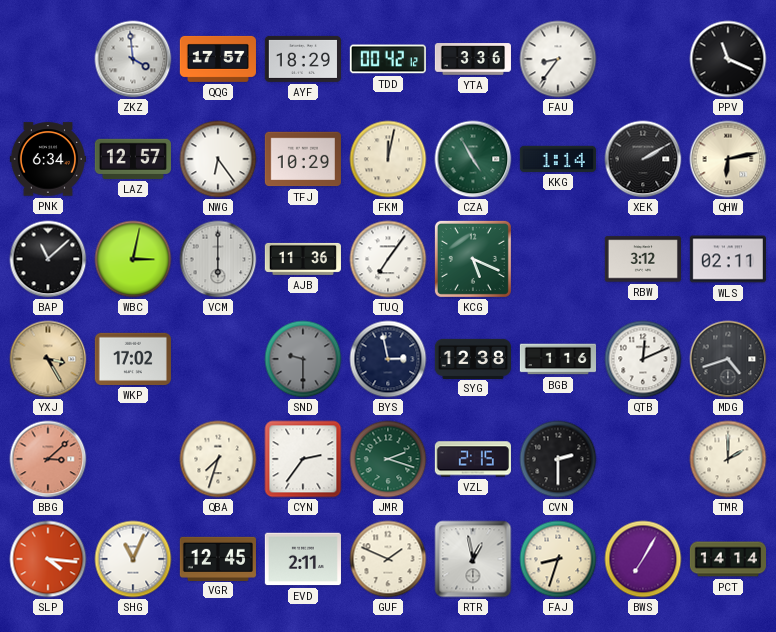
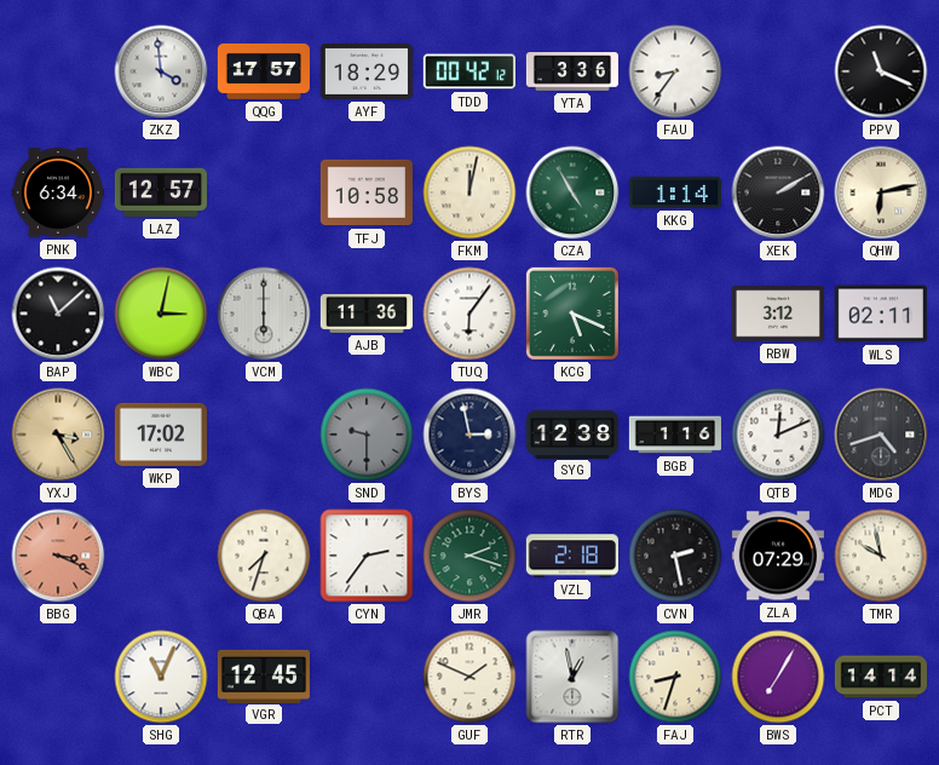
NWG: 6:24 -> none (218, 159)
TFJ: 10:29 -> 10:58 (367, 192)
TUQ: 7:06 -> 6:06 (469, 314)
BBG: 3:08 -> 3:19 (58, 556)
VZL: 2:15 -> 2:18 (572, 556)
CVN: 2:30 -> 2:28 (675, 556)
ZLA: none -> 07:29 (778, 556)
TMR: 2:00 -> 9:58 (881, 556)
SLP: 4:16 -> none (48, 559)
EVD: 2:11 -> none (303, 559)
